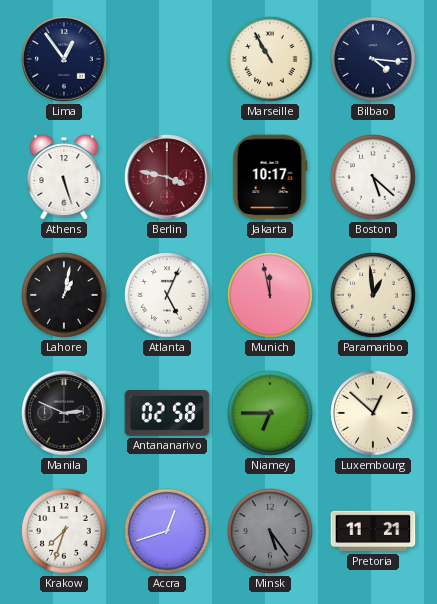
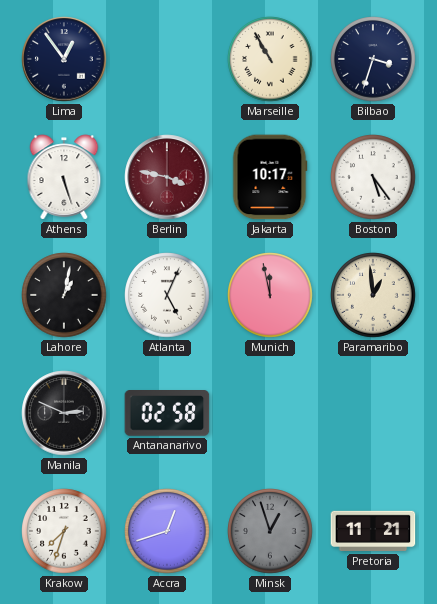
Bilbao: 4:16 -> 3:33 (373, 59)
Boston: 5:22 -> 5:24 (373, 177)
Niamey: 6:45 -> none (270, 413)
Luxembourg: 12:52 -> none (373, 413)
Minsk: 5:24 -> 12:57 (270, 531)
